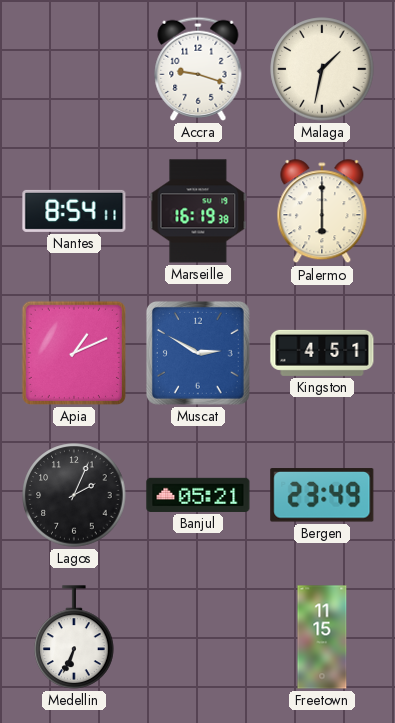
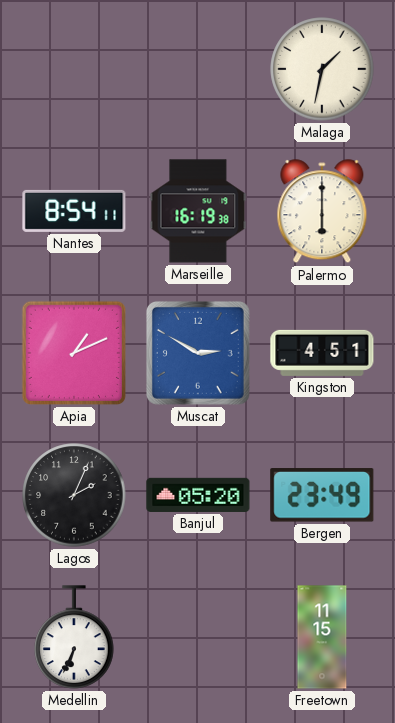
Accra: 9:18 -> none (198, 69)
Banjul: 05:21 -> 05:20 (198, 495)
